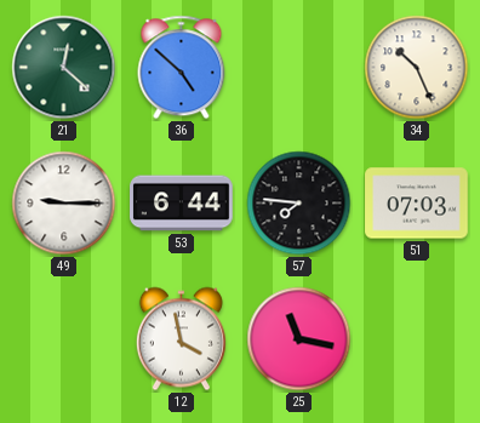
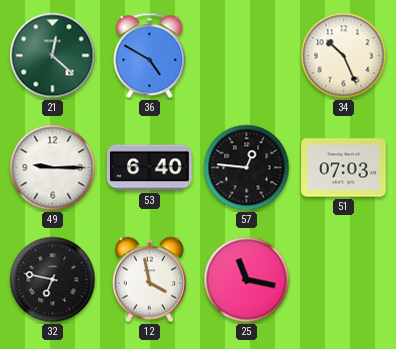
36: 4:52 -> 4:50 (150, 56)
53: 6:44 -> 6:40 (150, 168)
57: 7:46 -> 12:46 (247, 168)
32: none -> 6:47 (53, 280)
